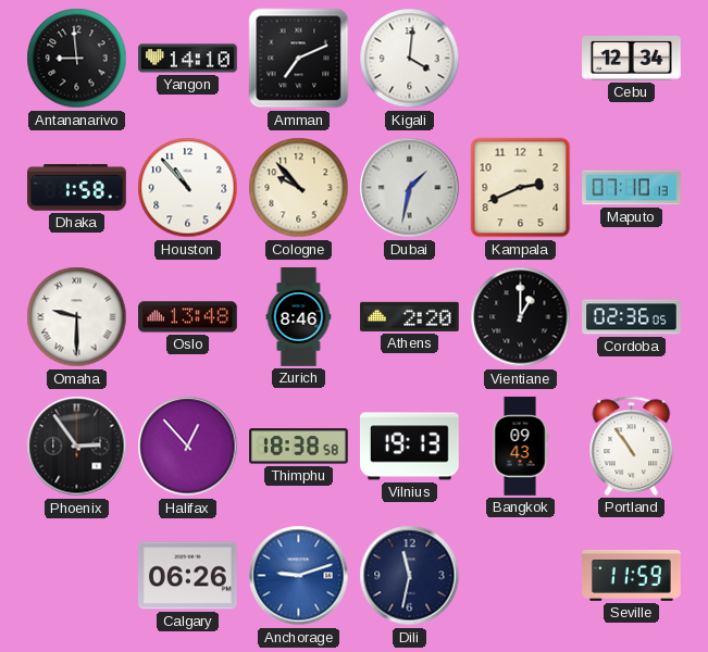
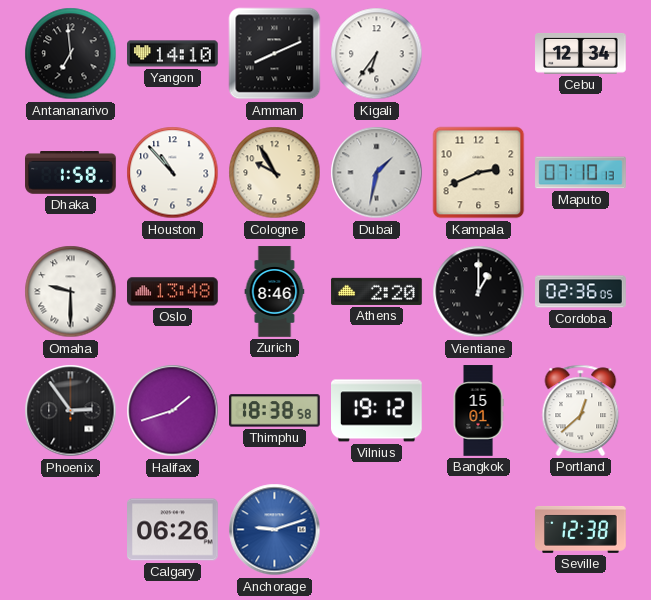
Antananarivo: 8:59 -> 6:59 (71, 54)
Amman: 7:11 -> 8:11 (275, 54)
Kigali: 4:01 -> 6:36 (377, 54)
Cologne: 9:53 -> 9:55 (275, 173)
Halifax: 12:53 -> 1:42 (173, 411)
Vilnius: 19:13 -> 19:12 (377, 411)
Bangkok: 09:43 -> 15:01 (478, 411)
Portland: 10:54 -> 12:38 (581, 410)
Dili: 11:32 -> none (410, 576)
Seville: 11:59 -> 12:38 (581, 529)
